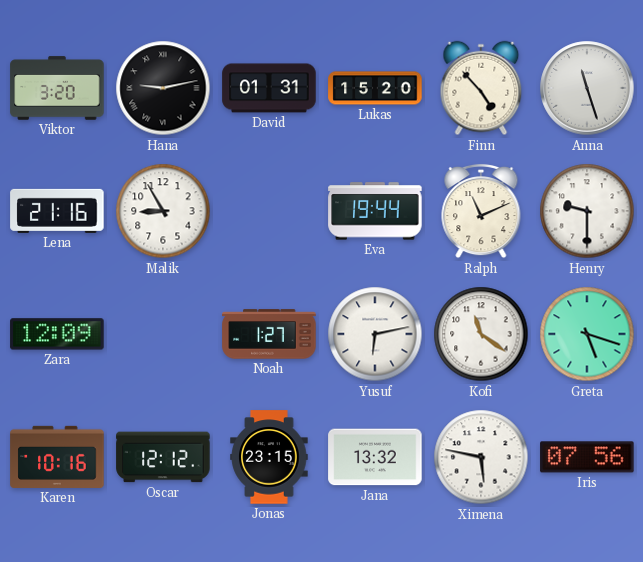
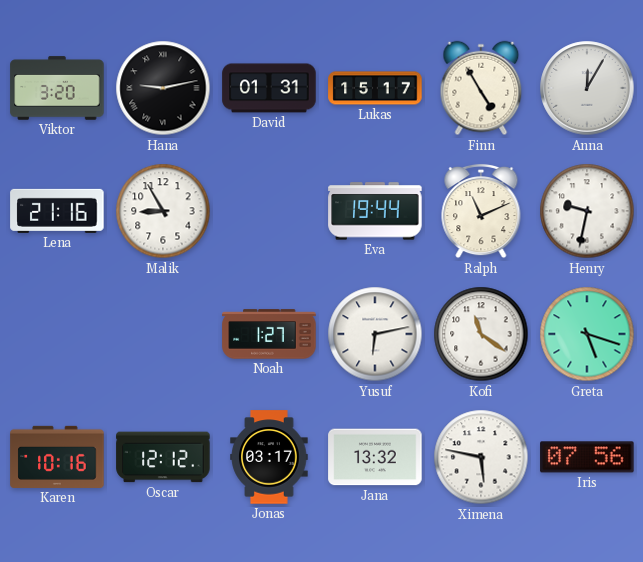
Lukas: 15:20 -> 15:17 (375, 88)
Finn: 4:53 -> 4:55 (481, 88)
Anna: 11:27 -> 12:05 (587, 88)
Henry: 9:30 -> 9:32 (587, 211)
Zara: 12:09 -> none (57, 334)
Jonas: 23:15 -> 03:17 (269, 457)
